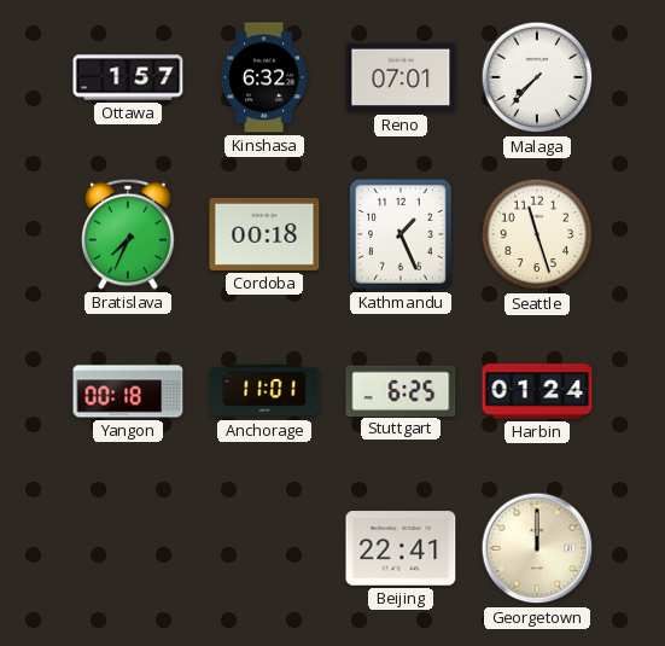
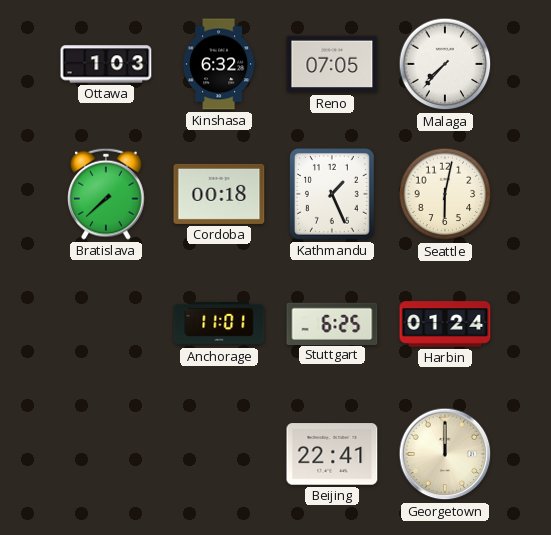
Ottawa: 1:57 -> 1:03 (106, 64)
Reno: 07:01 -> 07:05 (332, 64)
Bratislava: 7:34 -> 7:38 (106, 194)
Seattle: 11:27 -> 6:02 (445, 194)
Yangon: 00:18 -> none (128, 391)
